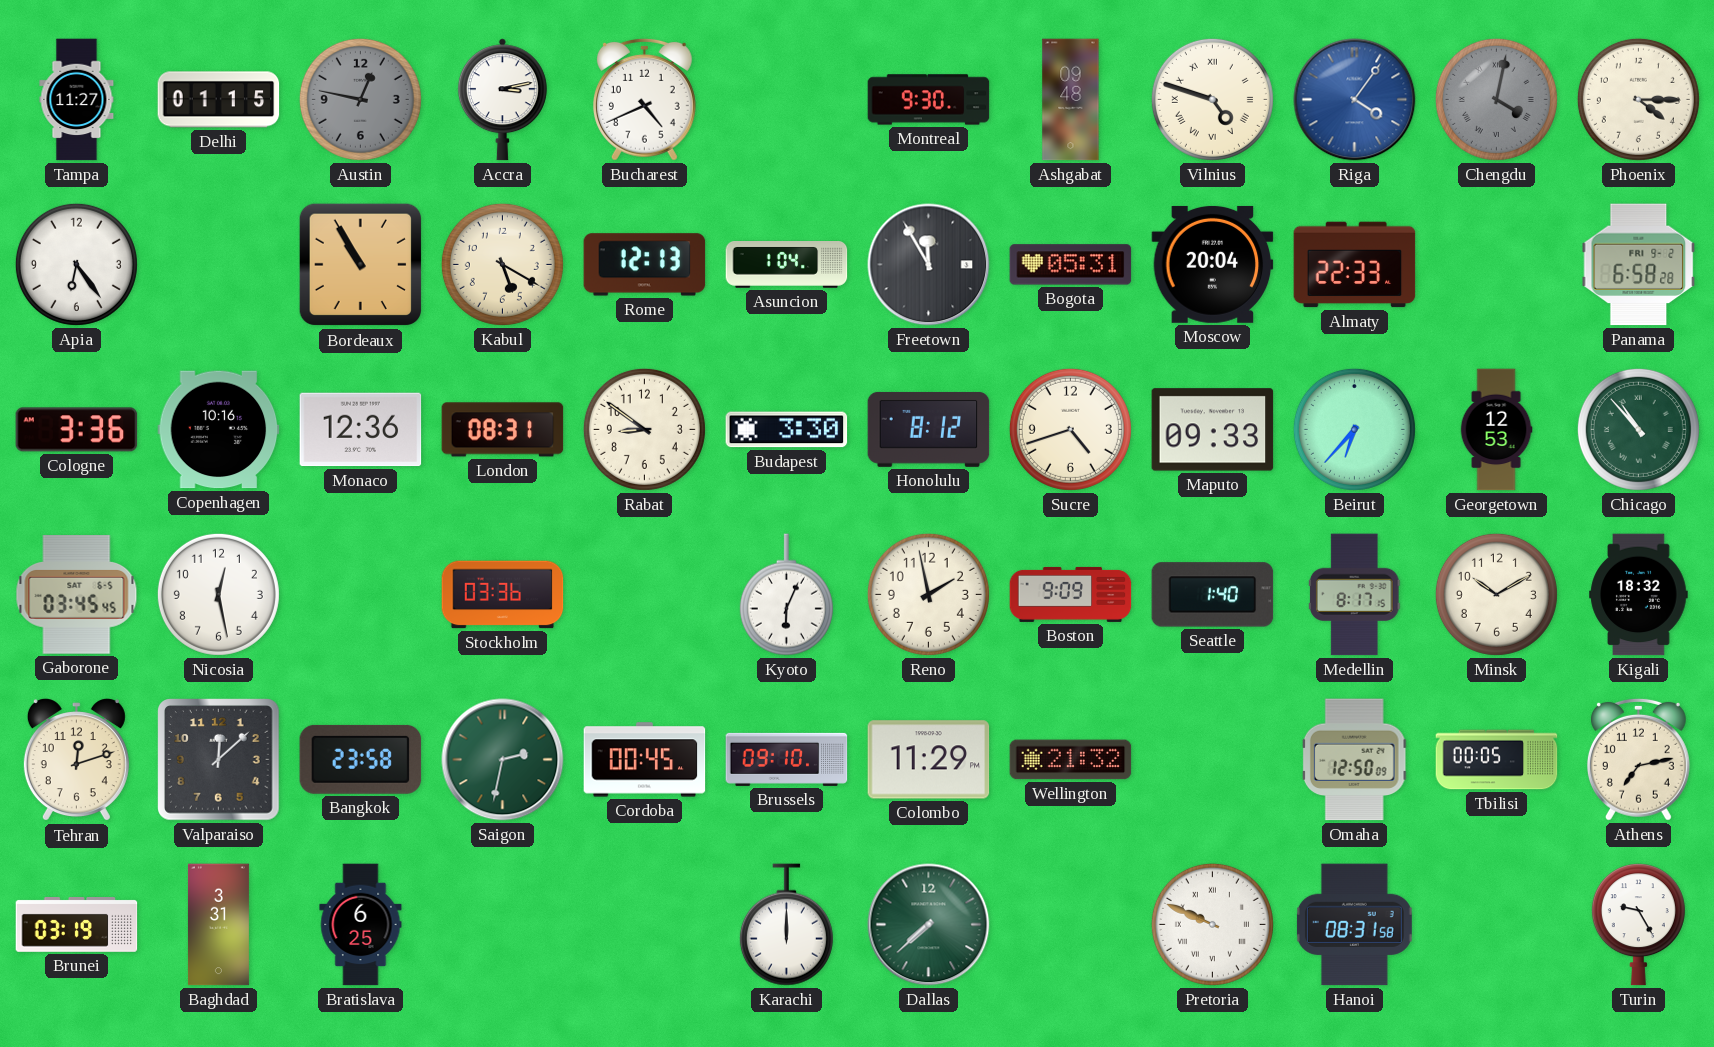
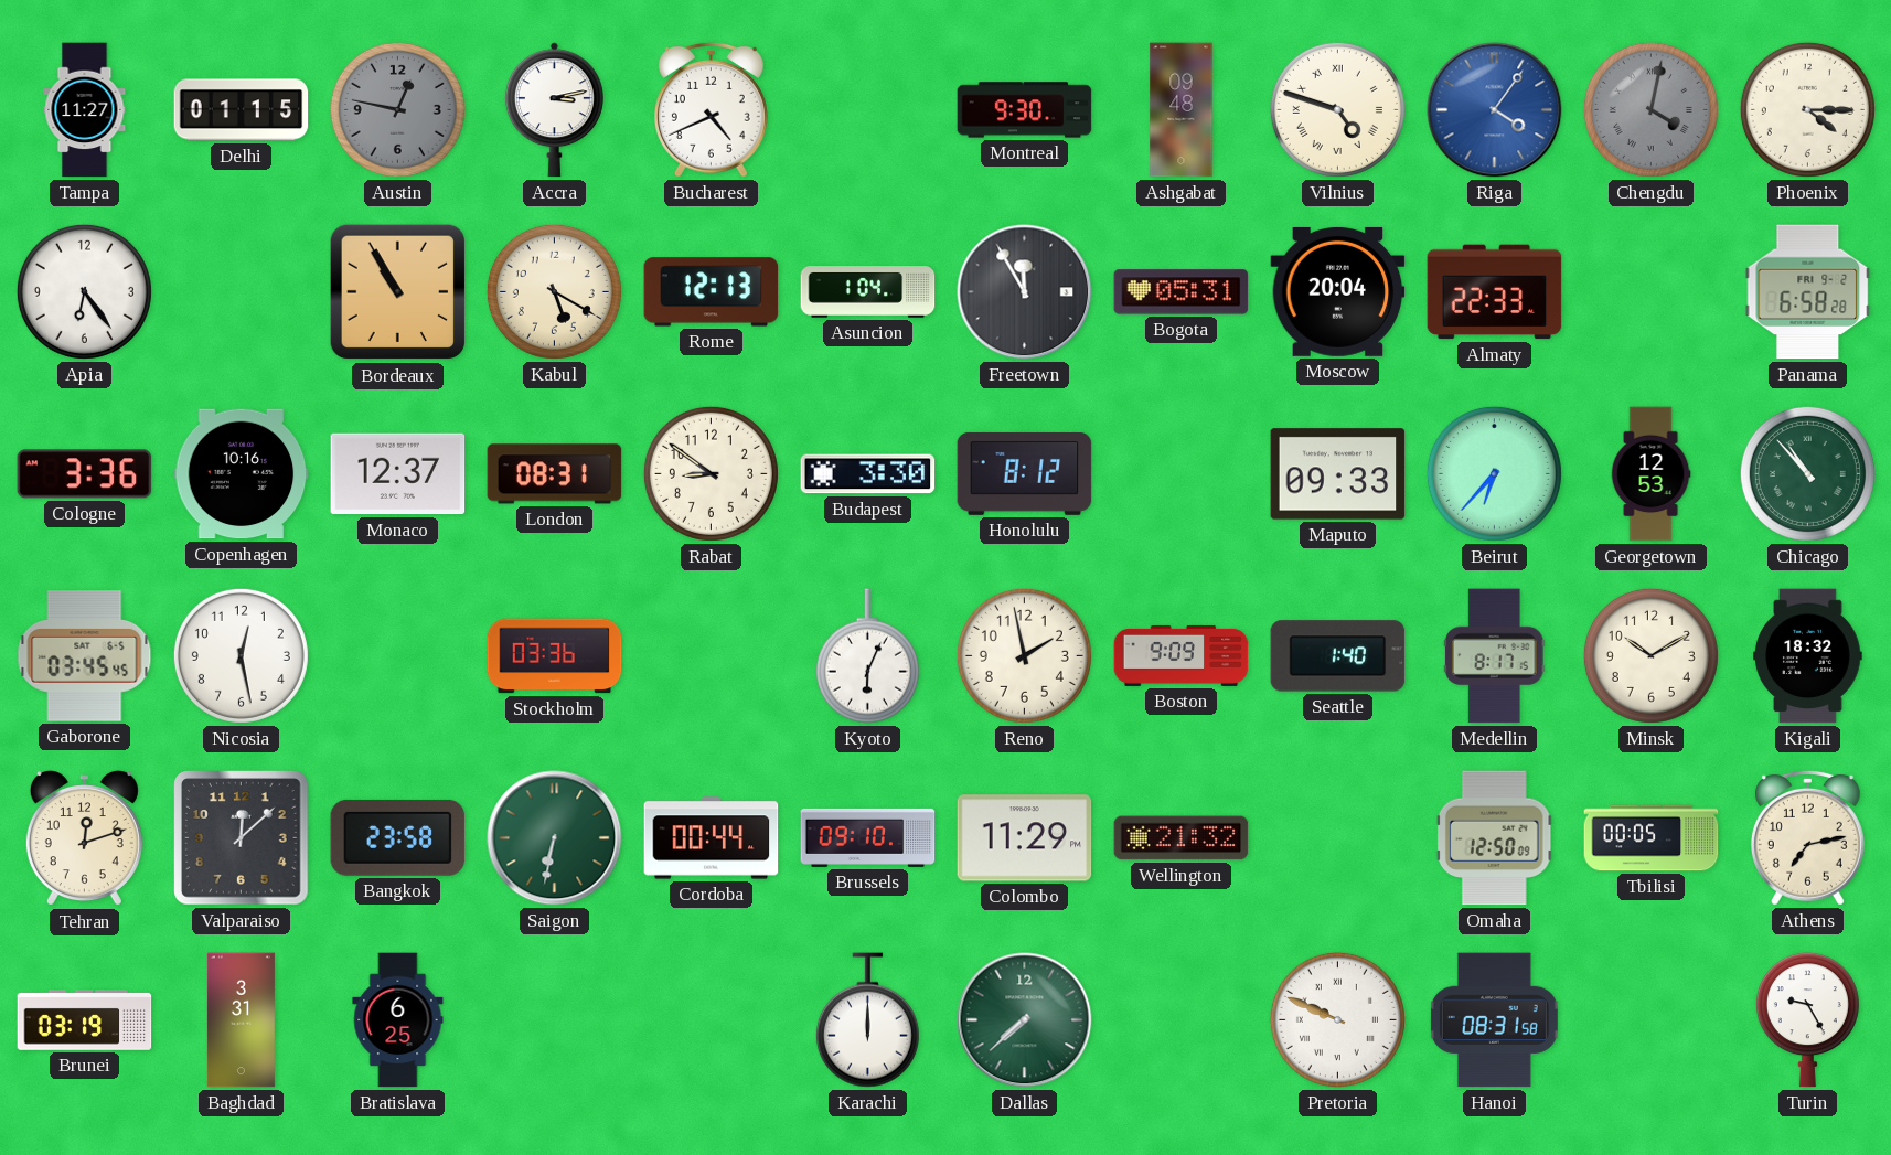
Monaco: 12:36 -> 12:37 (398, 474)
Sucre: 4:42 -> none (1070, 429)
Saigon: 2:32 -> 6:32 (555, 838)
Cordoba: 00:45 -> 00:44 (712, 838)
